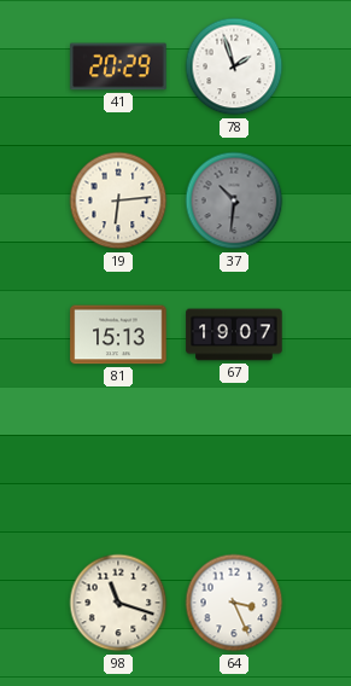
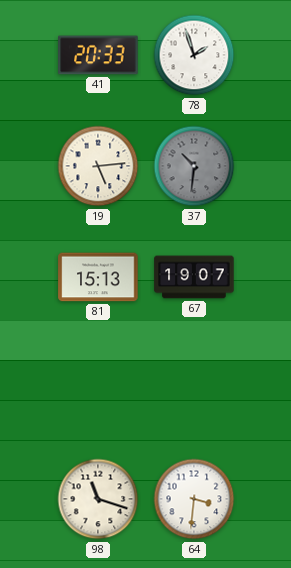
41: 20:29 -> 20:33 (98, 55)
19: 6:14 -> 5:14 (98, 166)
64: 3:26 -> 3:31 (194, 499)
